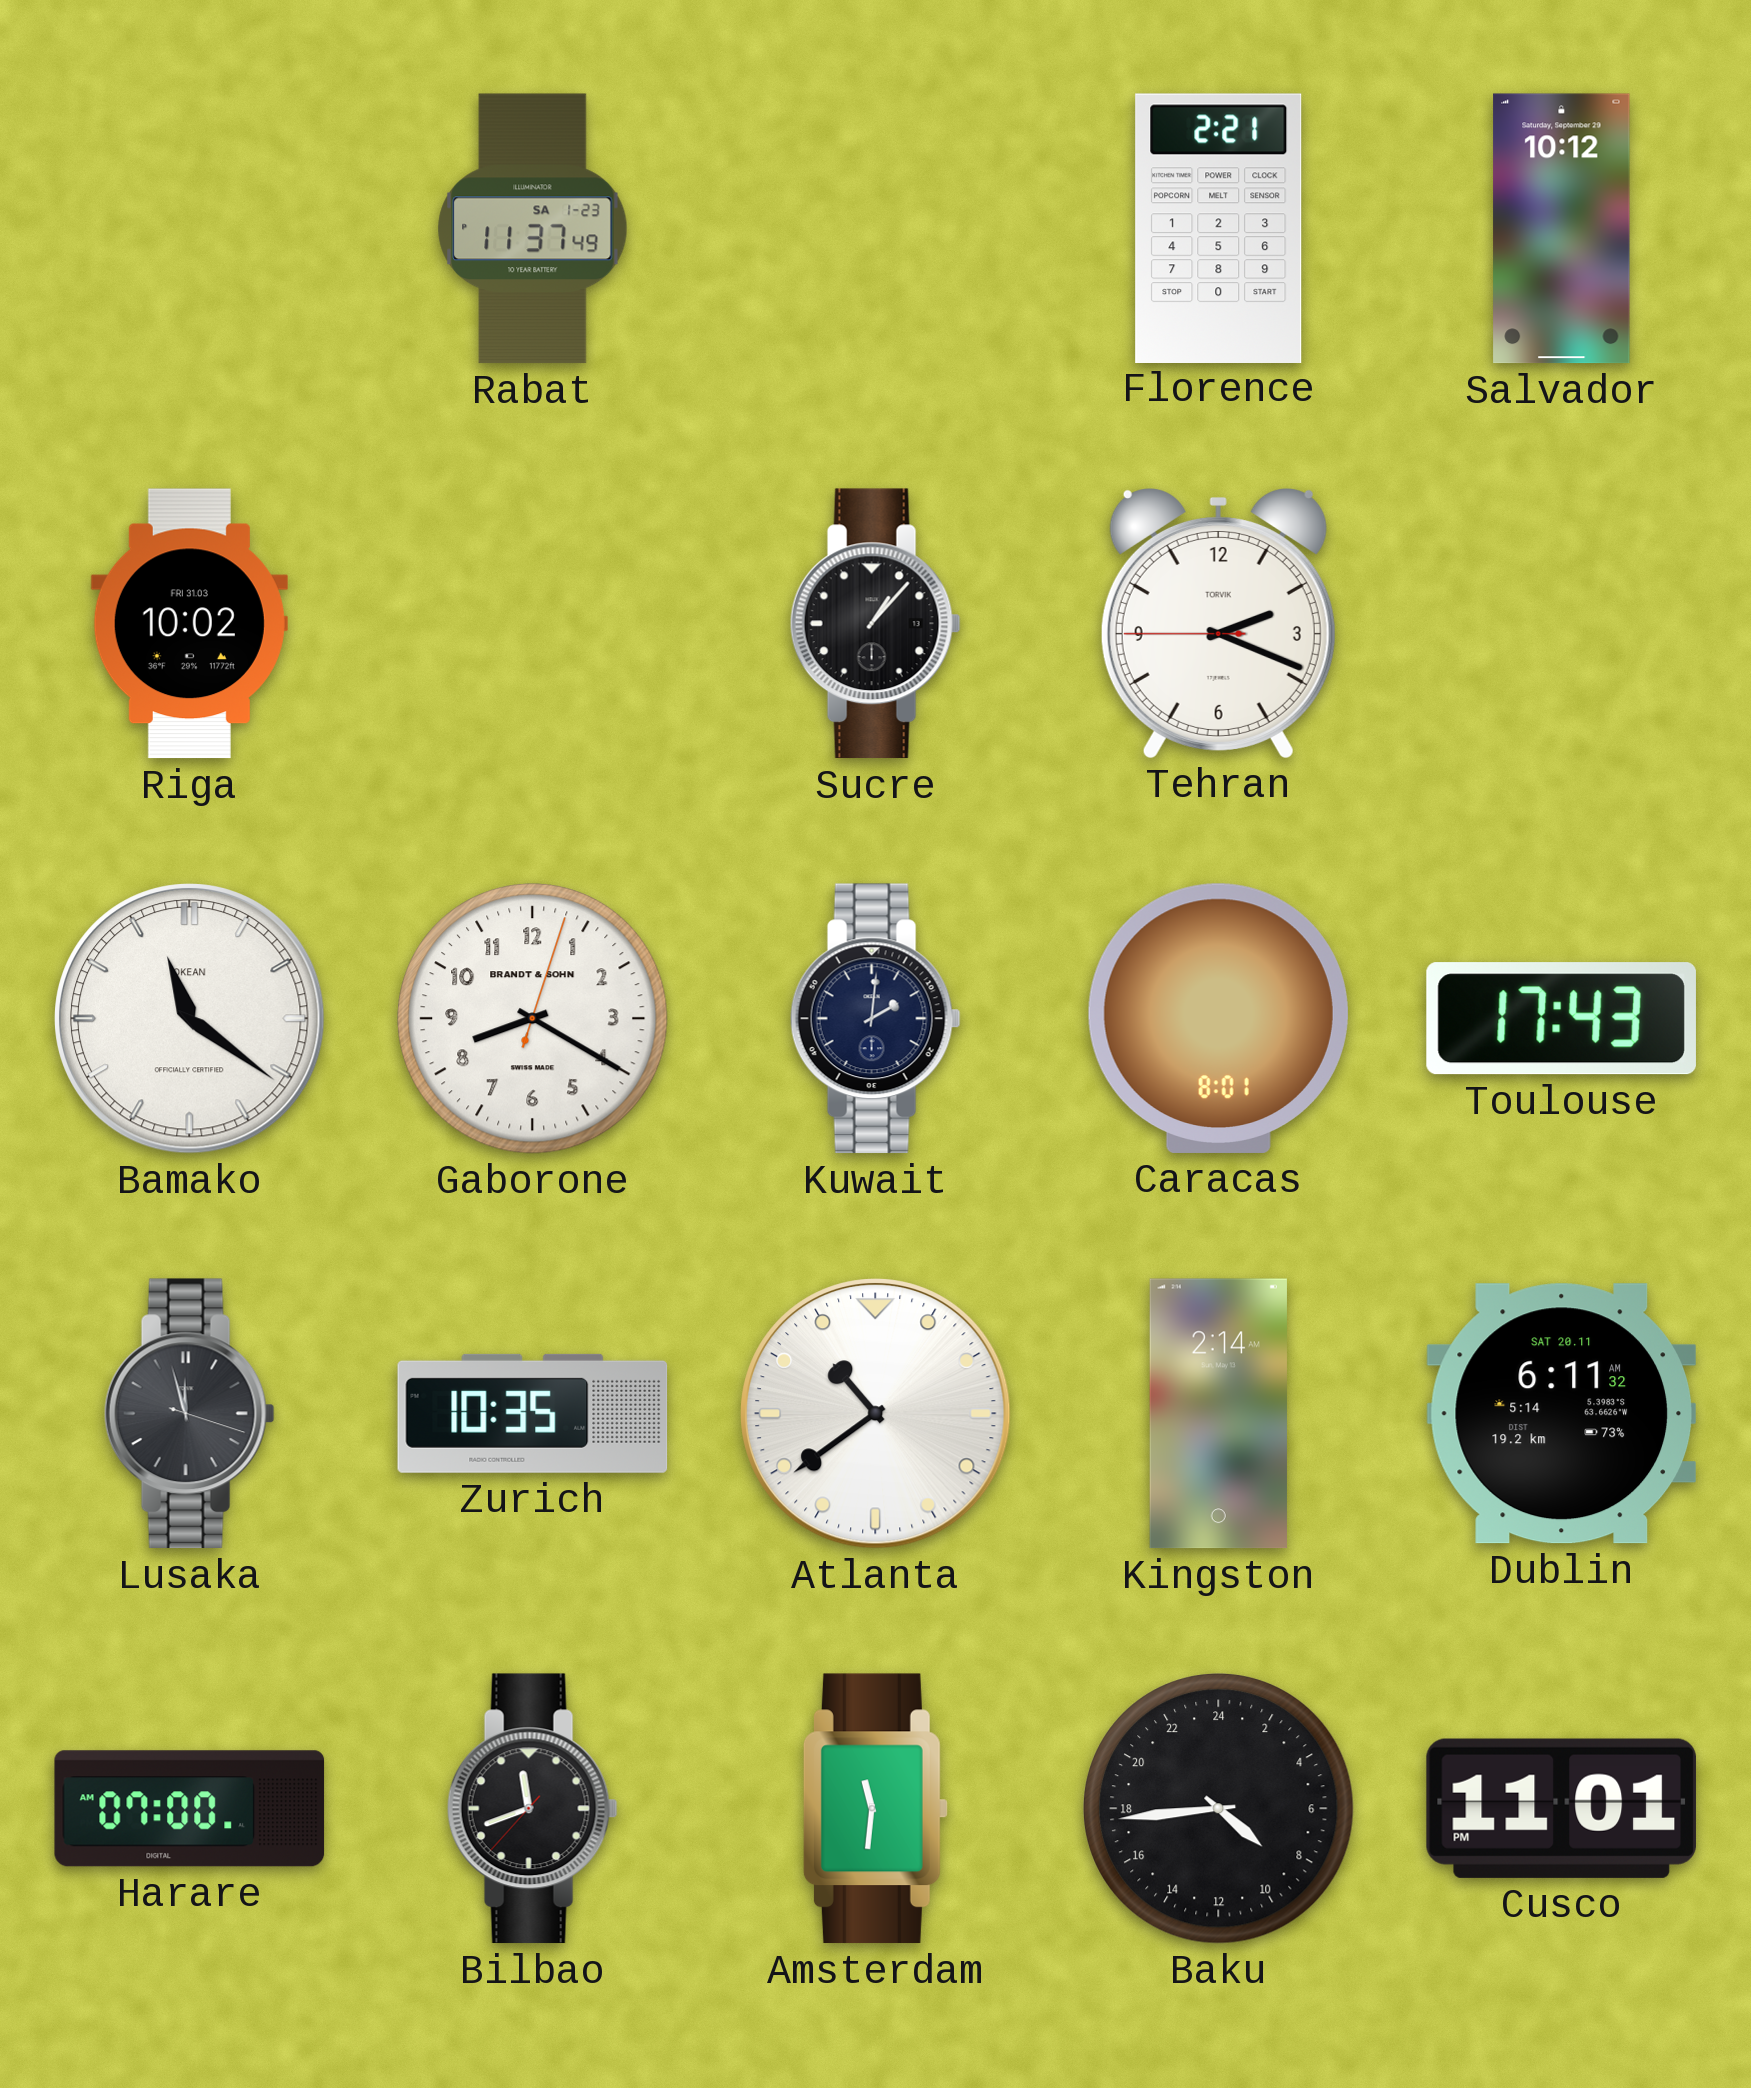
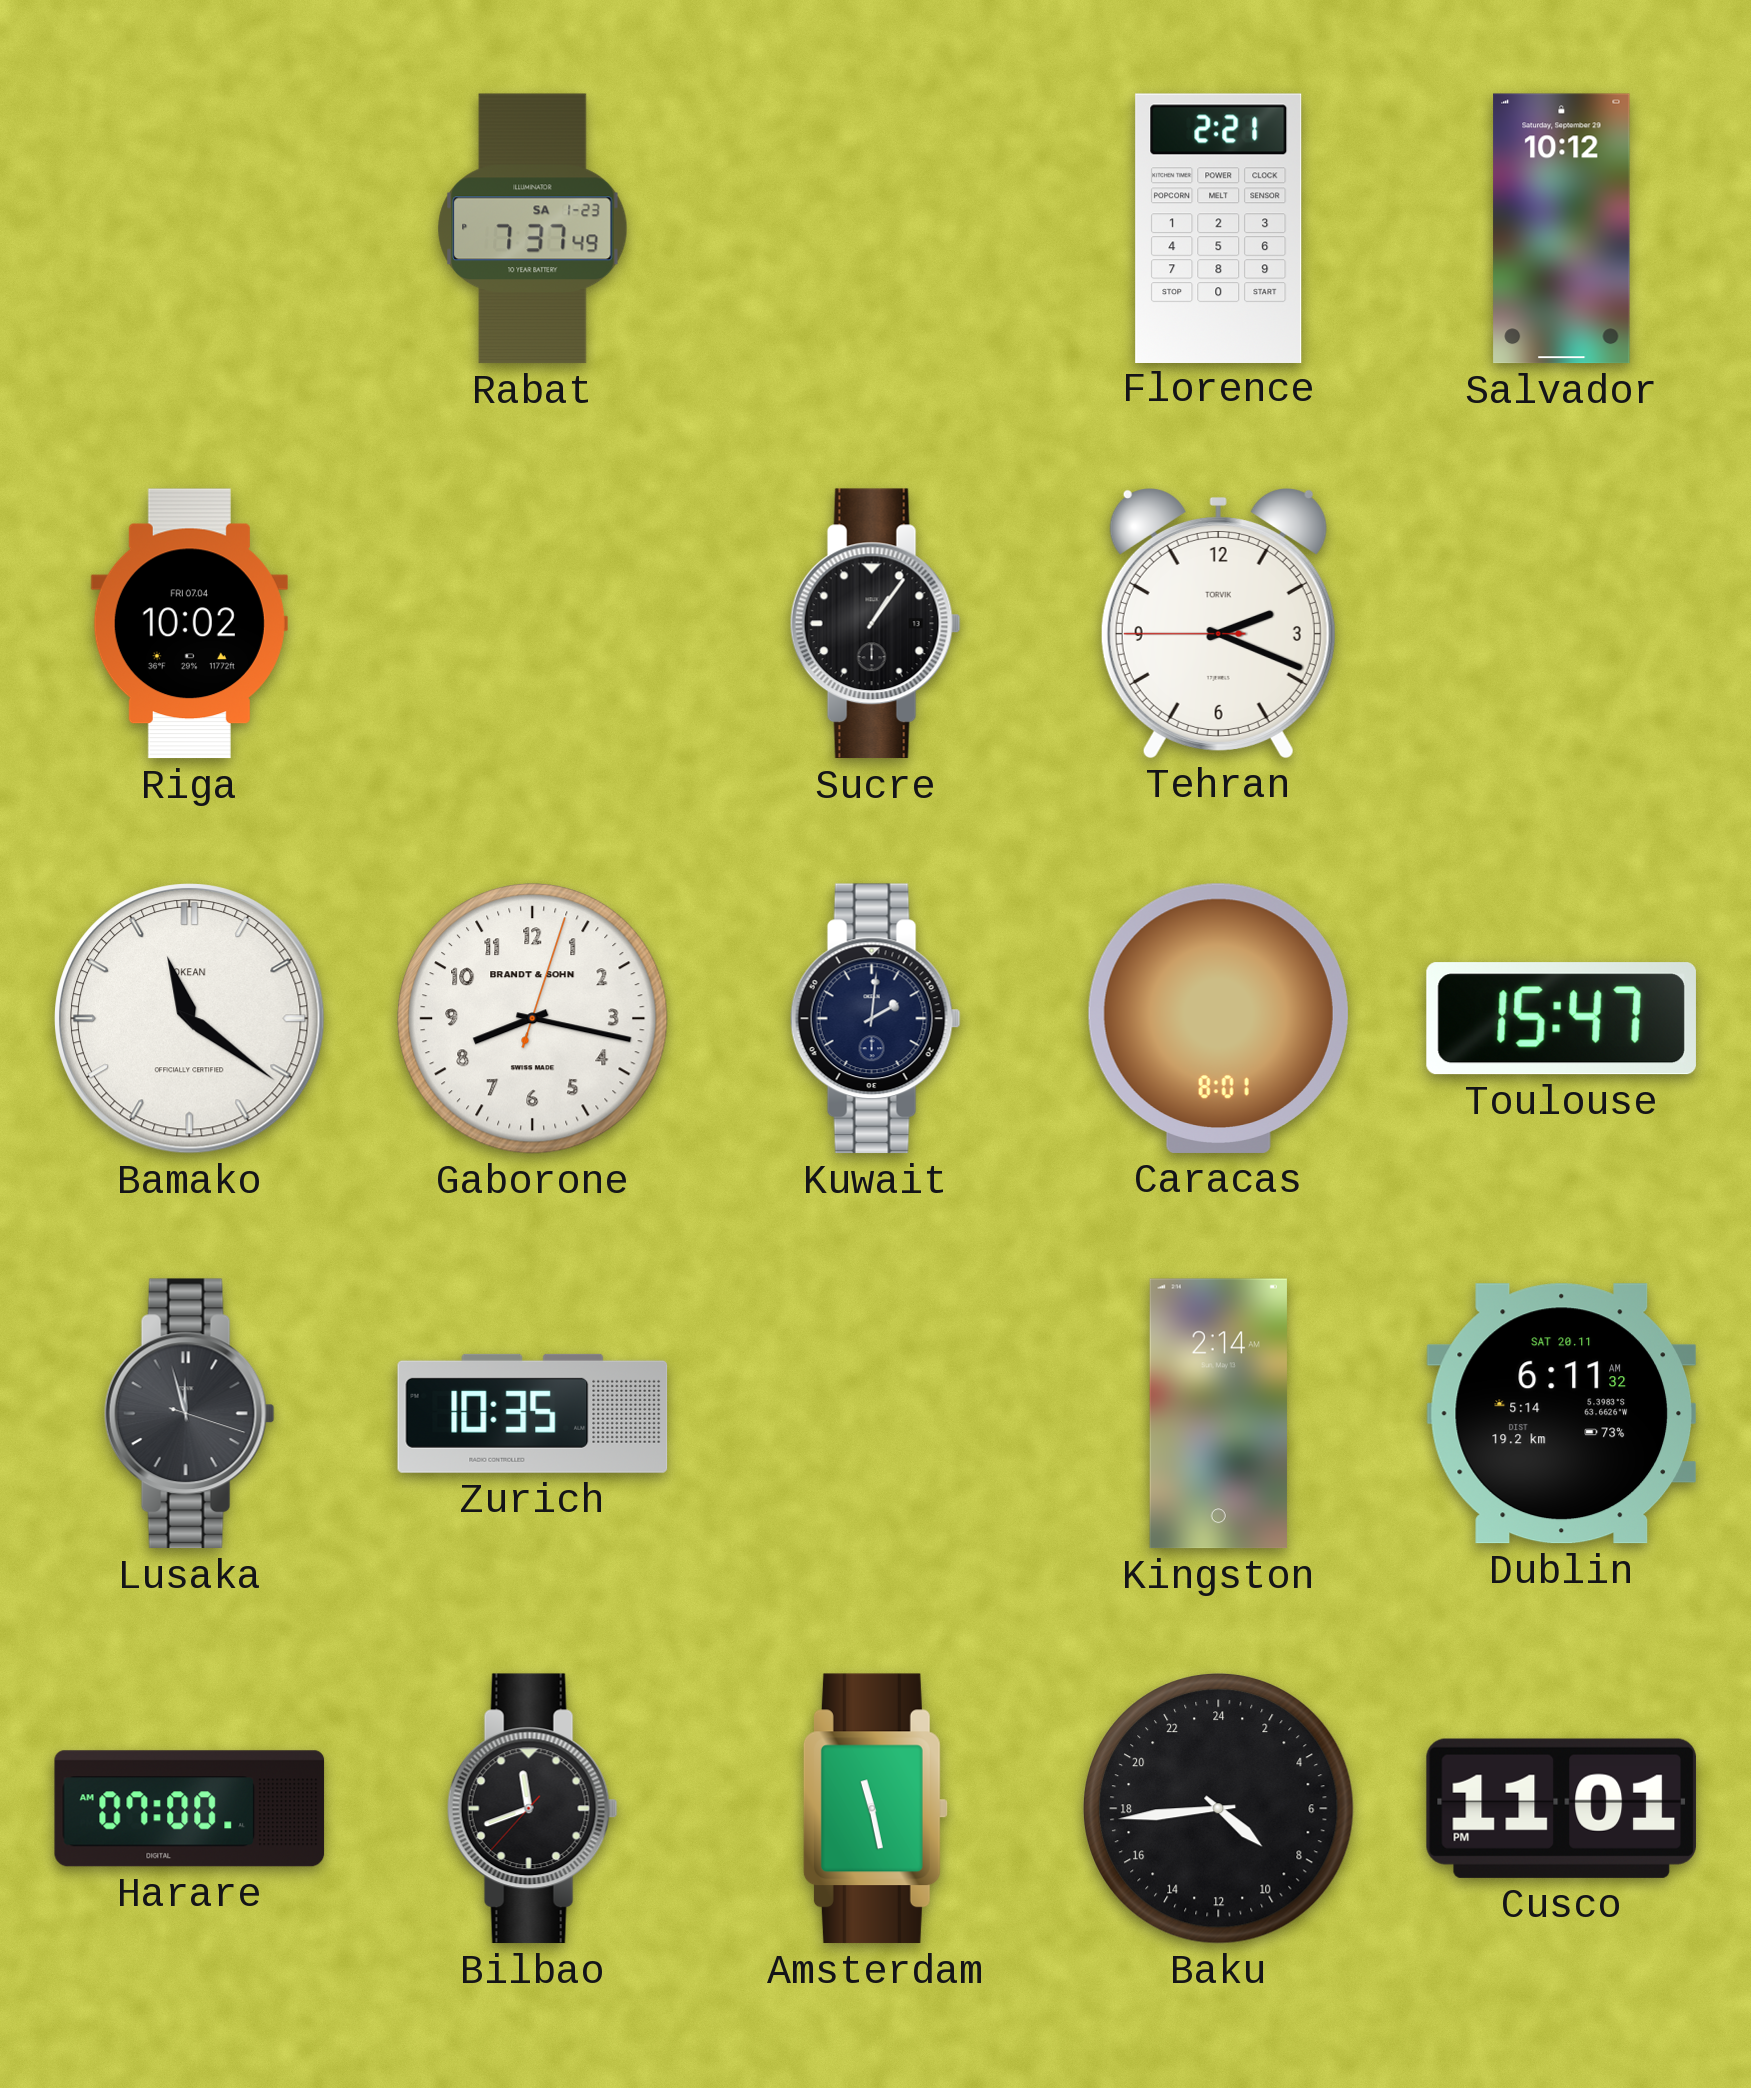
Rabat: 11:37 -> 7:37 (533, 229)
Riga date: FRI 31.03 -> FRI 07.04 (189, 624)
Sucre: 1:07 -> 1:06 (875, 624)
Gaborone: 8:20 -> 8:17 (533, 1019)
Toulouse: 17:43 -> 15:47 (1561, 1019)
Atlanta: 10:39 -> none (876, 1414)
Amsterdam: 11:31 -> 11:28 (875, 1809)
